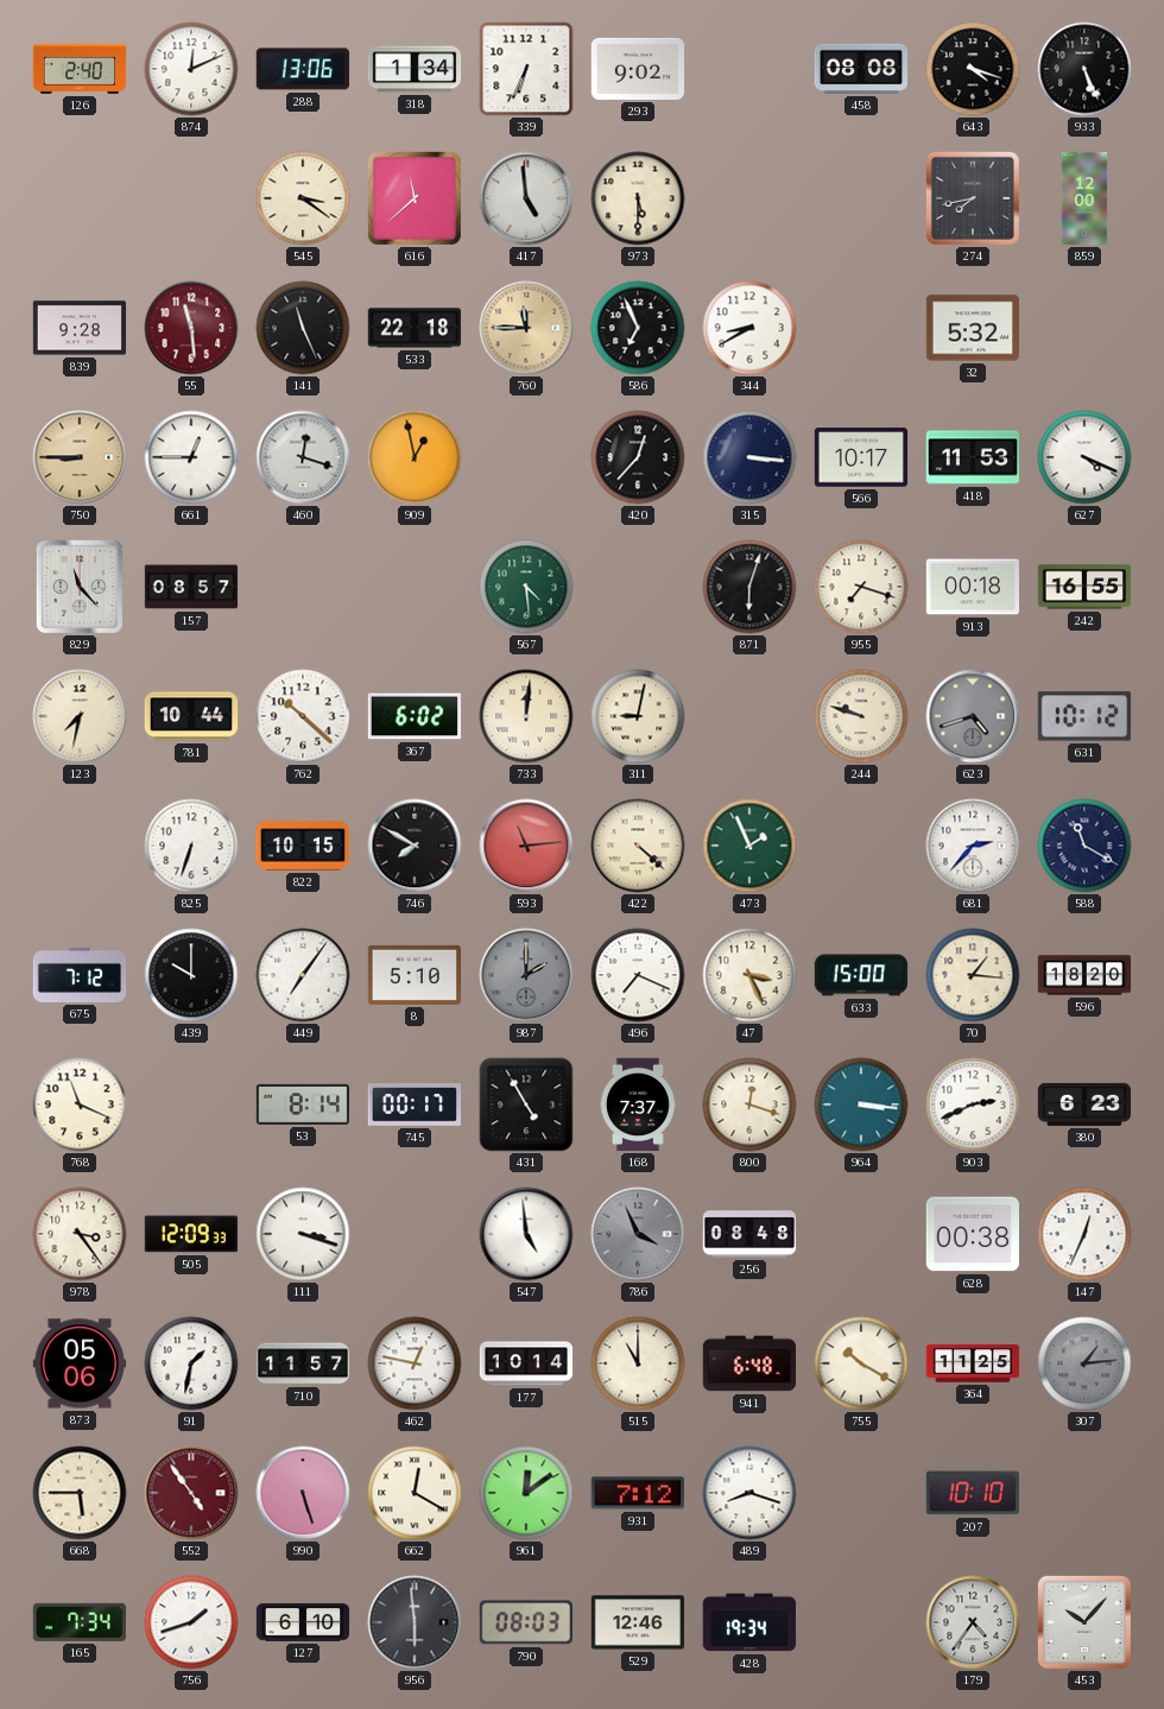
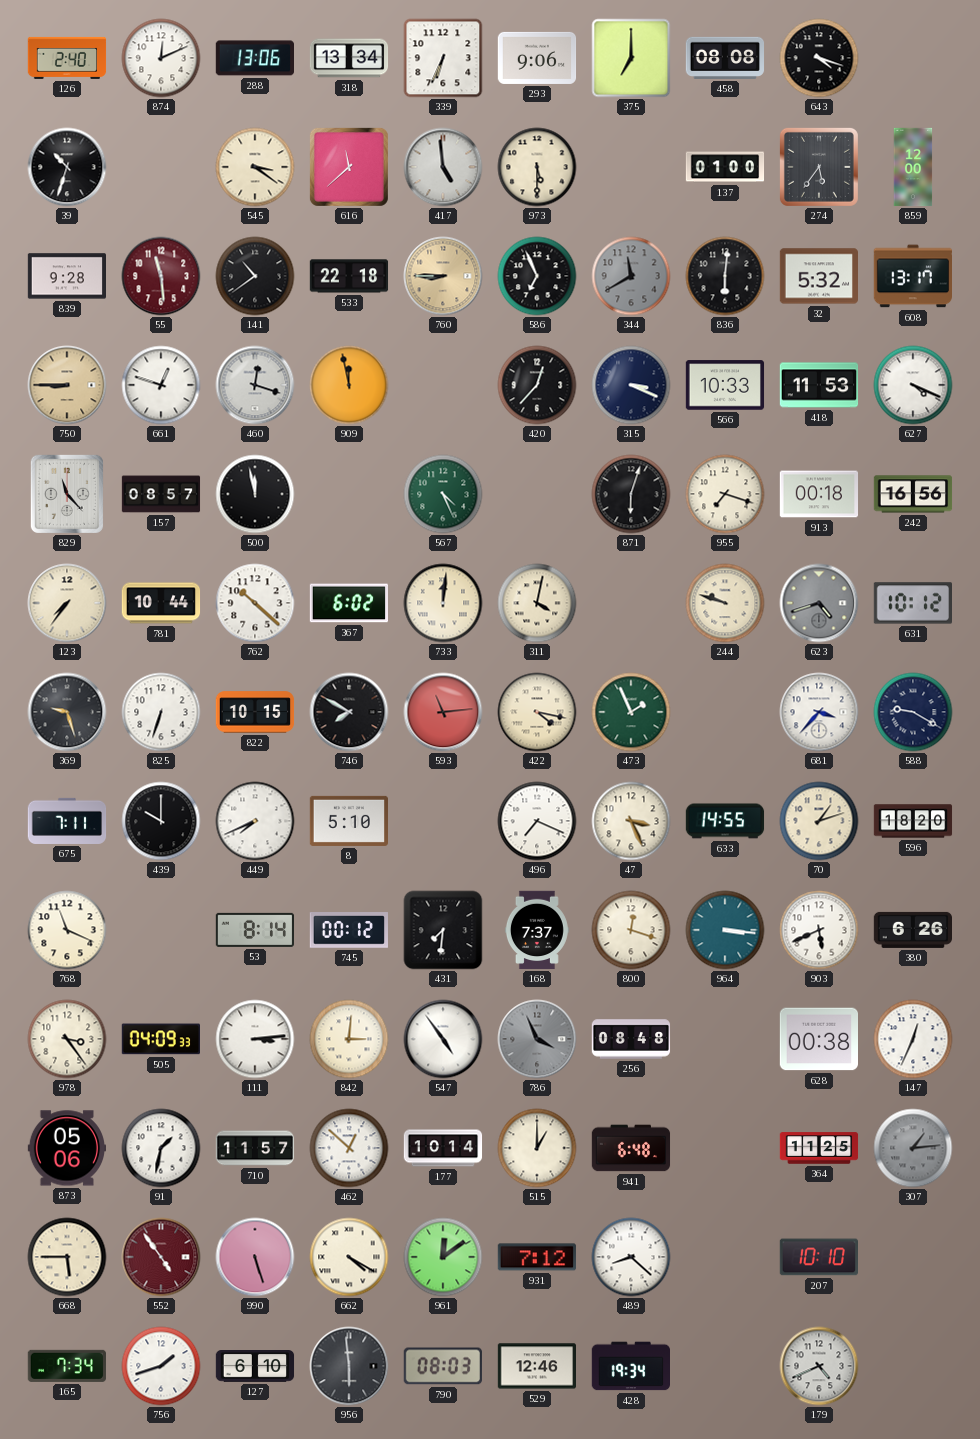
318: 1:34 -> 13:34 (349, 58)
293: 9:02 -> 9:06 (537, 58)
375: none -> 7:00 (631, 58)
933: 5:26 -> none (1084, 69)
39: none -> 10:33 (67, 167)
137: none -> 01:00 (725, 167)
274: 7:43 -> 5:36 (819, 167)
141: 11:26 -> 10:39 (255, 276)
760: 11:45 -> 8:45 (443, 276)
344: 8:40 -> 11:40 (631, 276)
344 dial: white -> grey (631, 276)
836: none -> 6:01 (725, 276)
608: none -> 13:17 (912, 276)
661: 12:45 -> 12:48 (161, 385)
909: 12:58 -> 11:58 (349, 385)
315: 3:16 -> 3:19 (631, 385)
566: 10:17 -> 10:33 (725, 385)
500: none -> 11:58 (255, 494)
567: 4:29 -> 4:26 (443, 494)
242: 16:55 -> 16:56 (913, 494)
123: 7:32 -> 7:36 (67, 603)
311: 9:02 -> 4:02 (537, 603)
369: none -> 9:27 (67, 712)
422: 4:22 -> 4:17 (537, 712)
681: 2:37 -> 3:37 (819, 712)
588: 11:20 -> 9:20 (913, 712)
675: 7:12 -> 7:11 (67, 821)
449: 7:06 -> 7:41 (255, 821)
987: 2:00 -> none (526, 975)
633: 15:00 -> 14:55 (725, 821)
70: 1:16 -> 1:12 (819, 821)
745: 00:17 -> 00:12 (348, 931)
431: 4:55 -> 7:31 (443, 930)
903: 2:41 -> 5:41 (819, 930)
380: 6:23 -> 6:26 (912, 930)
505: 12:09 -> 04:09 (160, 1039)
111: 3:18 -> 3:14 (255, 1039)
842: none -> 3:01 (349, 1039)
547: 4:59 -> 4:54 (443, 1039)
462: 12:47 -> 12:52 (349, 1148)
515: 11:00 -> 1:00 (537, 1148)
755: 10:20 -> none (861, 1363)
662: 12:20 -> 4:20 (349, 1257)
489: 8:18 -> 8:22 (631, 1257)
179: 4:36 -> 4:41 (819, 1366)
453: 10:07 -> none (1084, 1622)
